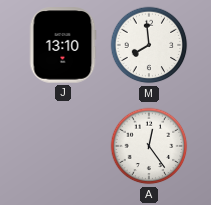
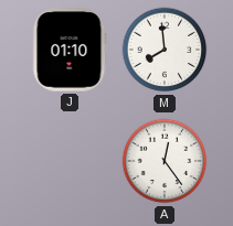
J: 13:10 -> 01:10 (70, 50)
